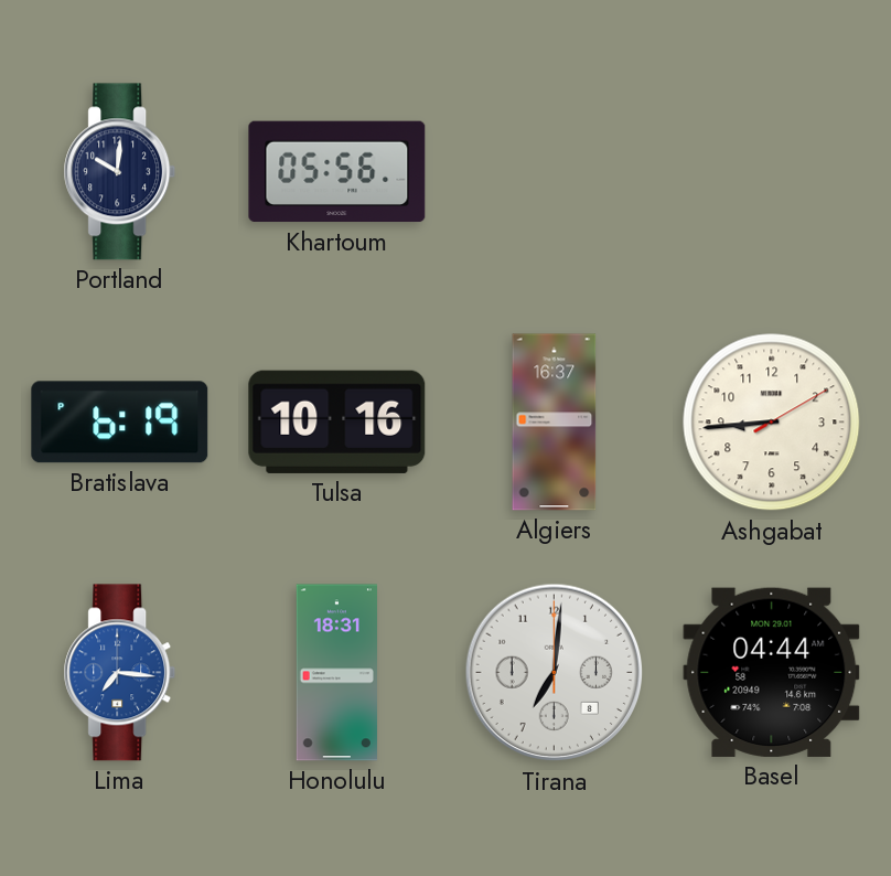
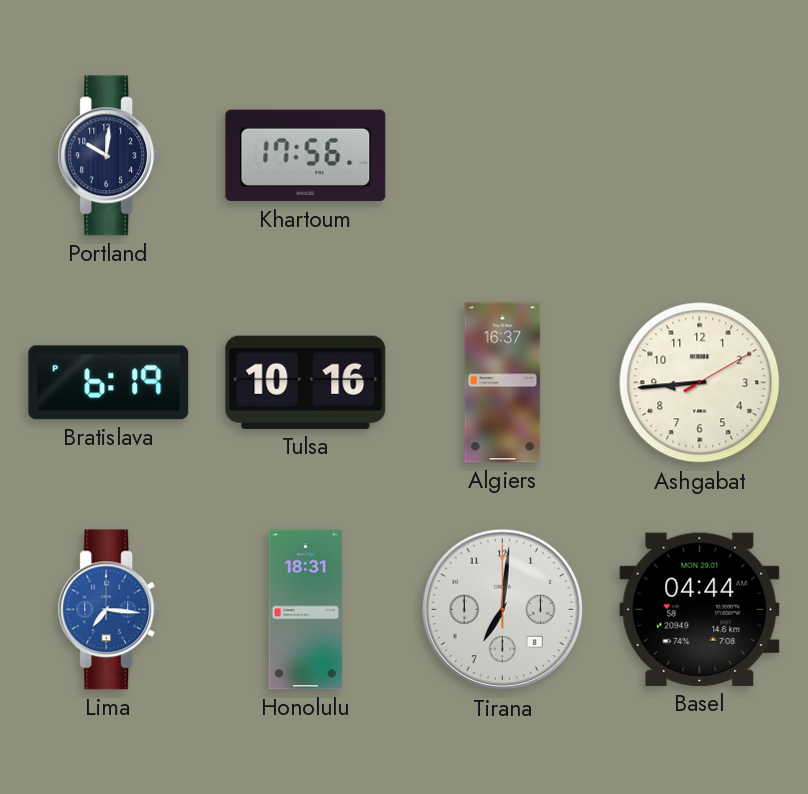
Khartoum: 05:56 -> 17:56 (306, 156)
